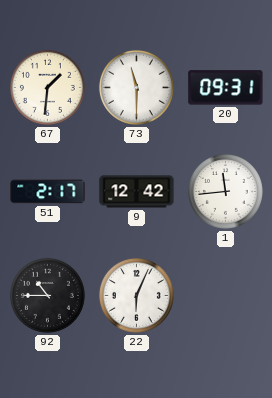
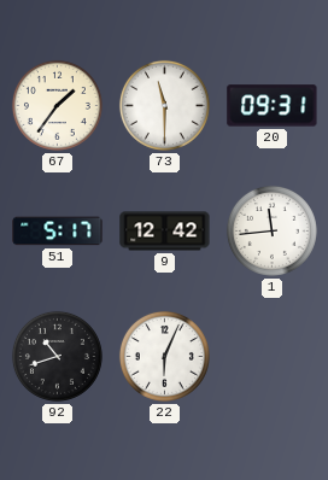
67: 1:31 -> 1:36 (57, 105)
51: 2:17 -> 5:17 (58, 232)
92: 10:45 -> 10:42 (57, 356)
